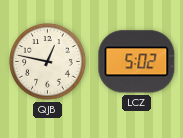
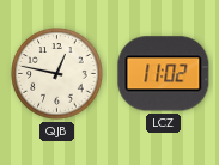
LCZ: 5:02 -> 11:02 (164, 74)
